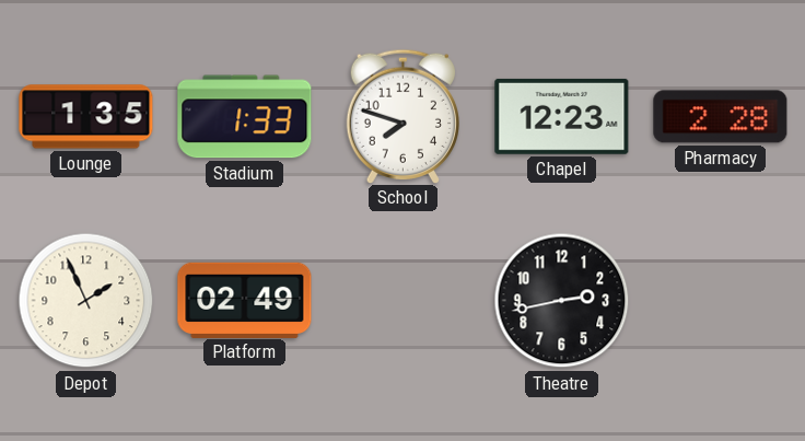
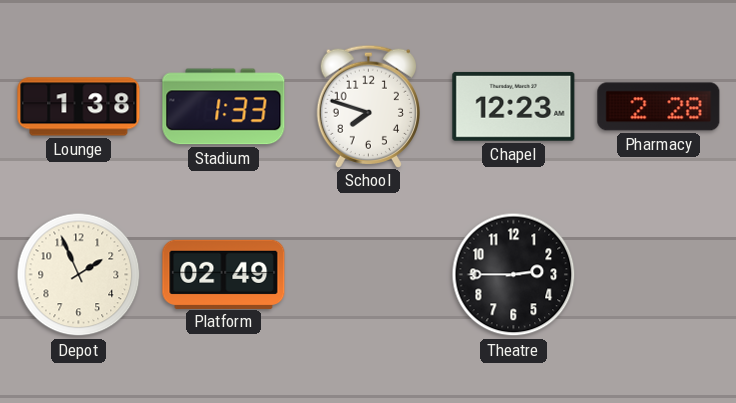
Lounge: 1:35 -> 1:38 (79, 107)
Theatre: 2:43 -> 2:45 (514, 275)
